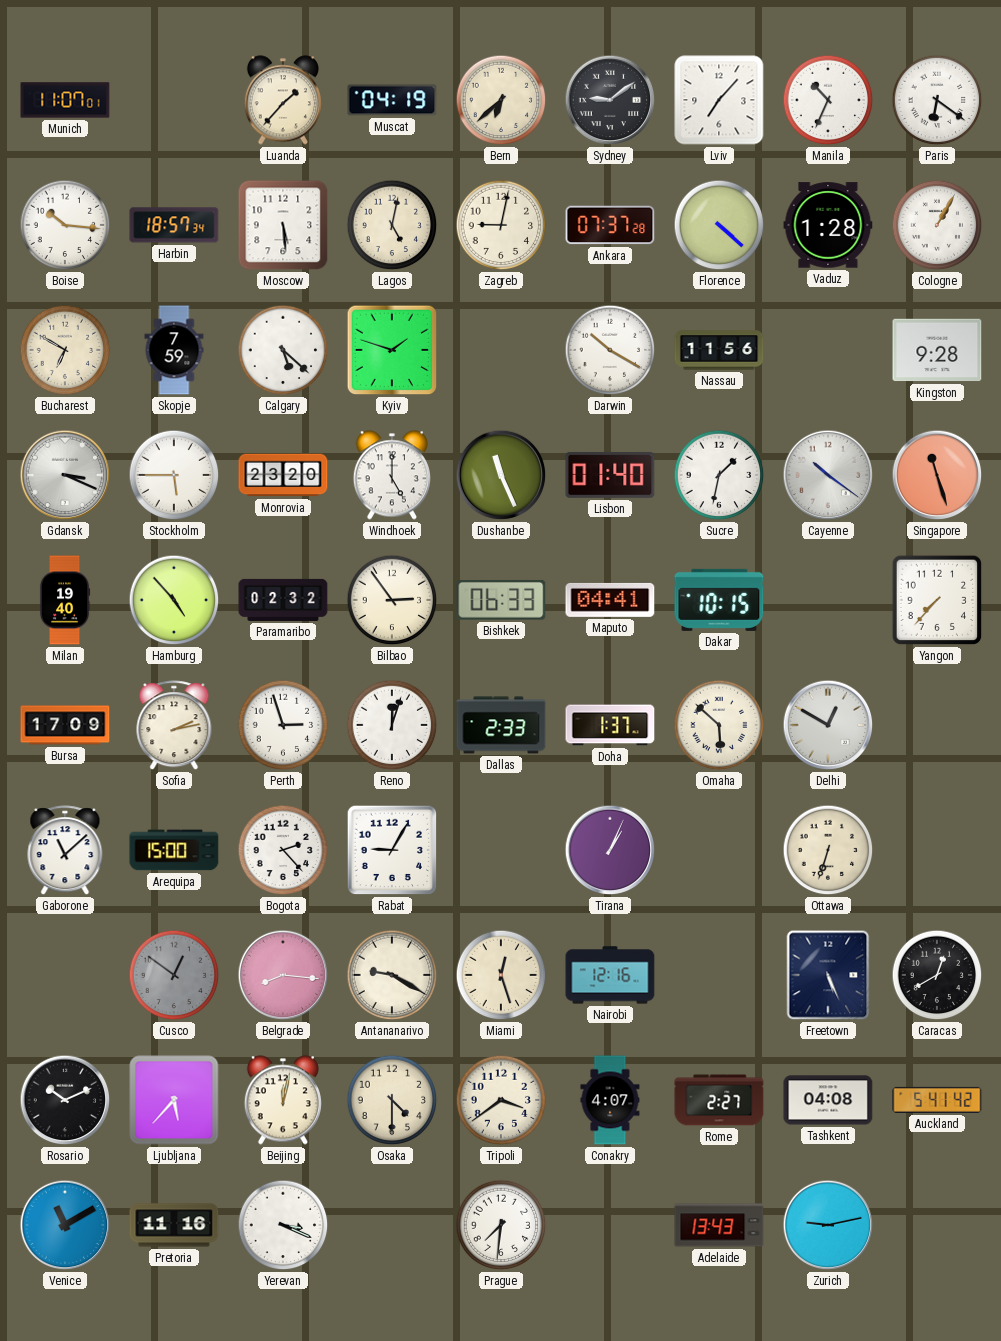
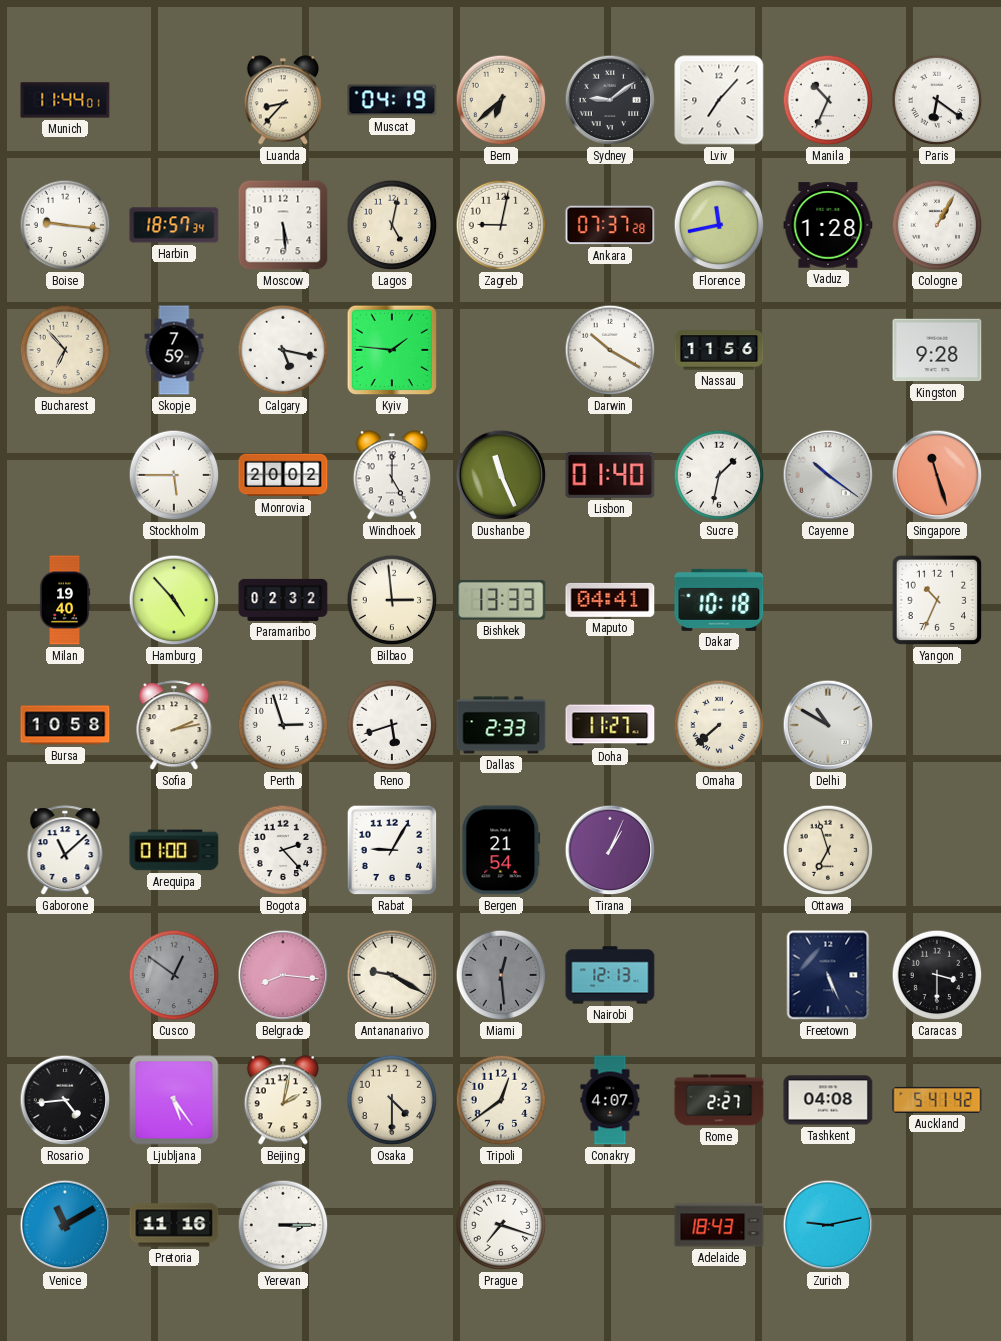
Munich: 11:07 -> 11:44 (65, 100)
Luanda: 1:37 -> 8:37 (283, 100)
Boise: 10:16 -> 9:16 (65, 225)
Florence: 4:22 -> 11:43 (719, 225)
Bucharest: 6:50 -> 6:53 (65, 350)
Calgary: 5:22 -> 5:17 (283, 350)
Kyiv: 1:48 -> 1:46 (392, 350)
Gdansk: 3:19 -> none (65, 475)
Monrovia: 23:20 -> 20:02 (283, 475)
Bilbao: 2:54 -> 2:59 (392, 600)
Bishkek: 06:33 -> 13:33 (501, 600)
Dakar: 10:15 -> 10:18 (719, 600)
Yangon: 7:37 -> 10:34 (937, 600)
Bursa: 17:09 -> 10:58 (65, 725)
Reno: 12:03 -> 5:42 (392, 725)
Doha: 1:37 -> 11:27 (610, 725)
Omaha: 5:52 -> 7:38 (719, 725)
Delhi: 12:50 -> 10:50 (828, 725)
Arequipa: 15:00 -> 01:00 (174, 850)
Bergen: none -> 21:54 (501, 850)
Ottawa: 6:33 -> 6:57 (828, 850)
Miami: 12:27 -> 12:29 (501, 975)
Miami dial: cream -> grey (501, 975)
Nairobi: 12:16 -> 12:13 (610, 975)
Caracas: 12:40 -> 3:30 (937, 975)
Rosario: 10:11 -> 4:44 (65, 1100)
Ljubljana: 5:37 -> 5:24 (174, 1100)
Beijing: 12:02 -> 2:02 (283, 1100)
Tripoli: 3:39 -> 12:39 (501, 1100)
Yerevan: 3:19 -> 3:15 (283, 1225)
Prague: 7:31 -> 7:18 (501, 1225)
Adelaide: 13:43 -> 18:43 (719, 1225)
